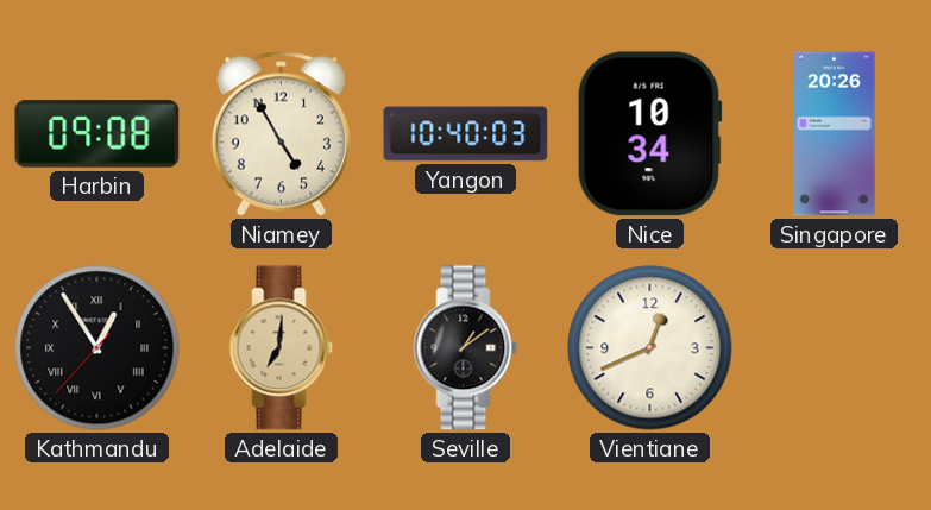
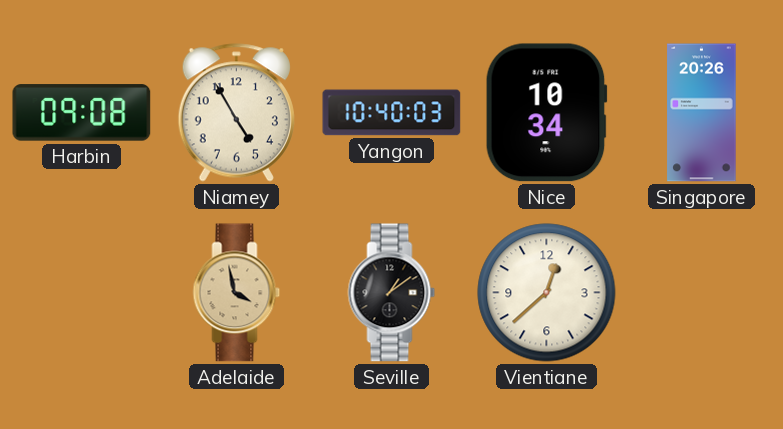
Kathmandu: 12:54 -> none (97, 348)
Adelaide: 7:01 -> 3:58 (237, 293)
Vientiane: 12:41 -> 12:38 (547, 293)
